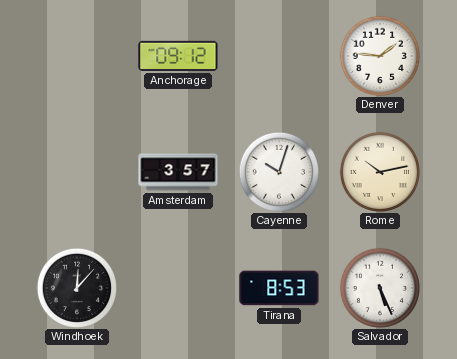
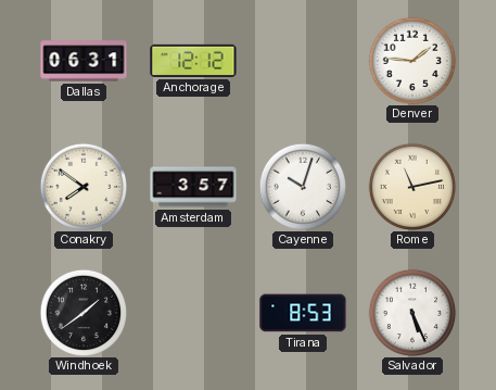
Dallas: none -> 06:31 (84, 61)
Anchorage: 09:12 -> 12:12 (193, 61)
Conakry: none -> 7:51 (82, 186)
Rome: 10:13 -> 11:13 (411, 186)
Windhoek: 12:07 -> 1:39 (82, 312)
